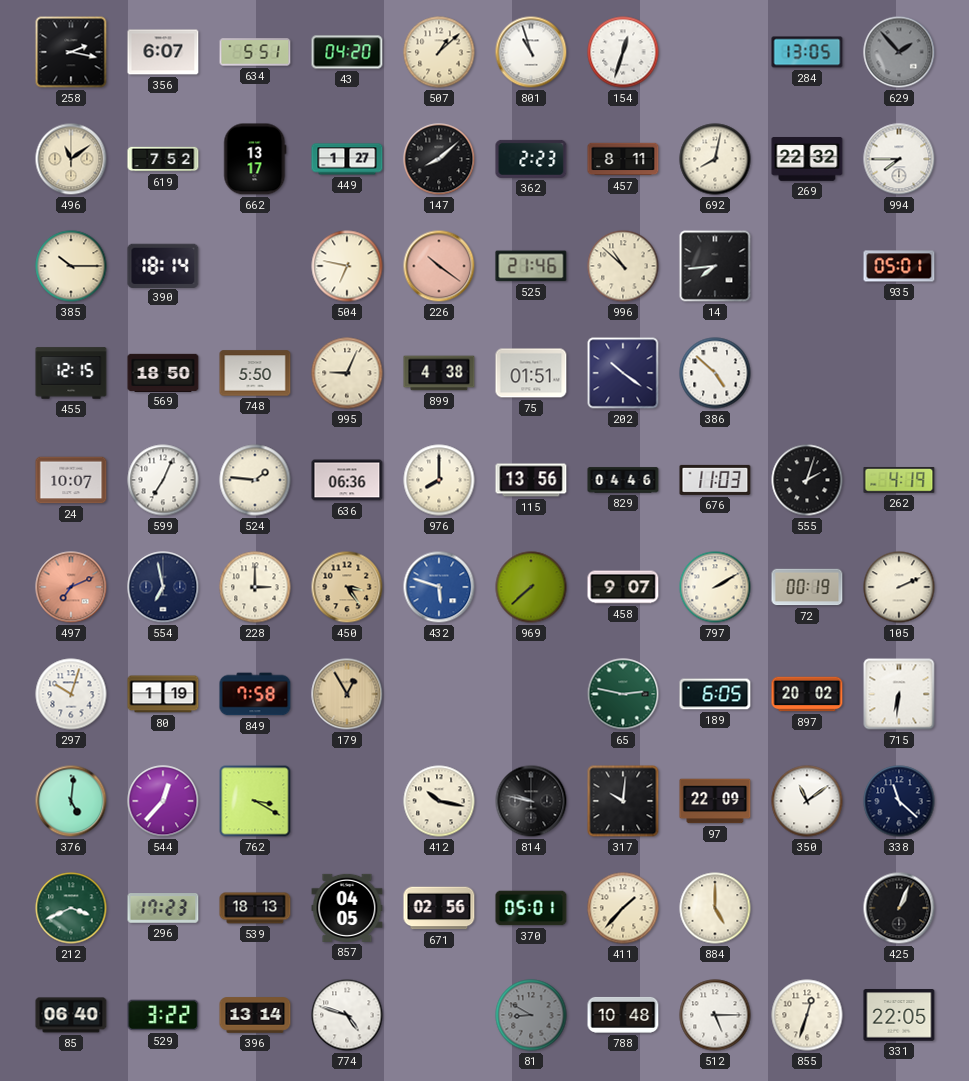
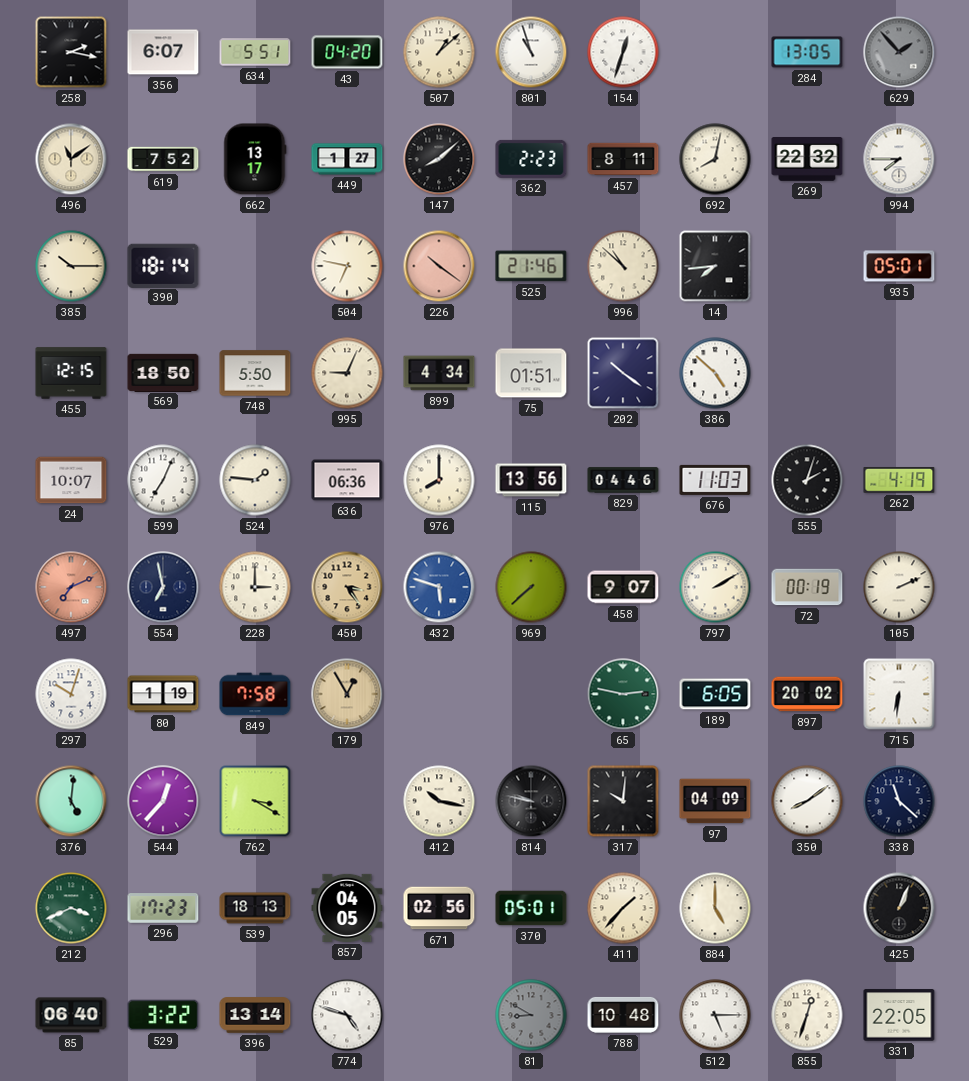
899: 4:38 -> 4:34 (439, 373)
97: 22:09 -> 04:09 (715, 801)
350: 11:09 -> 8:09 (807, 801)
